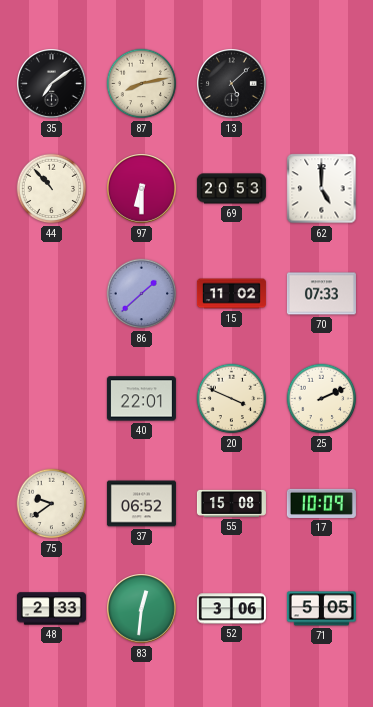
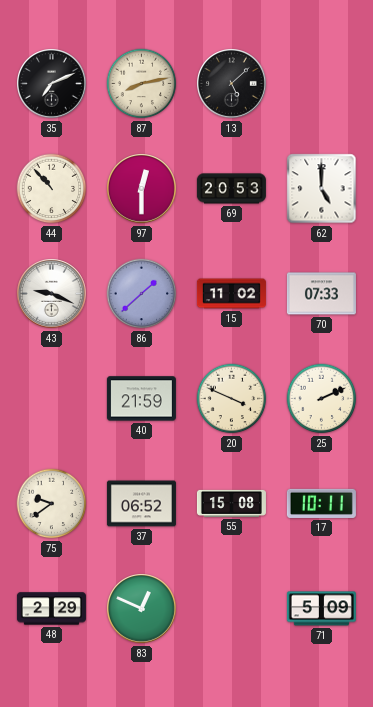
35: 7:09 -> 7:11 (52, 84)
97: 6:30 -> 12:30 (142, 189)
43: none -> 9:19 (52, 294)
40: 22:01 -> 21:59 (141, 399)
17: 10:09 -> 10:11 (321, 503)
48: 2:33 -> 2:29 (51, 609)
83: 12:31 -> 12:49 (142, 609)
52: 3:06 -> none (231, 609)
71: 5:05 -> 5:09 (321, 609)
